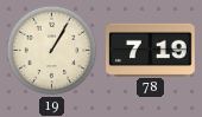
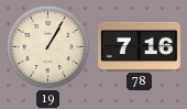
78: 7:19 -> 7:16 (140, 46)
